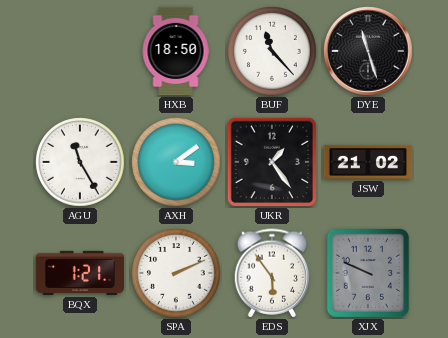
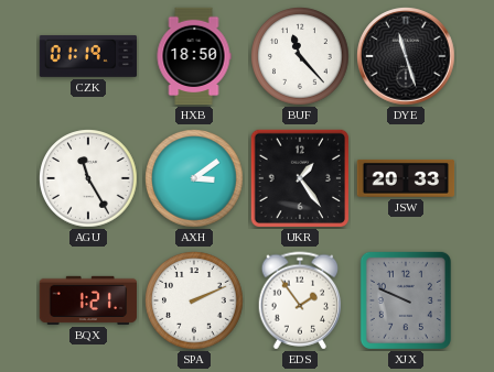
CZK: none -> 01:19 (88, 56)
JSW: 21:02 -> 20:33 (406, 178)
EDS: 5:54 -> 1:54 (300, 300)
